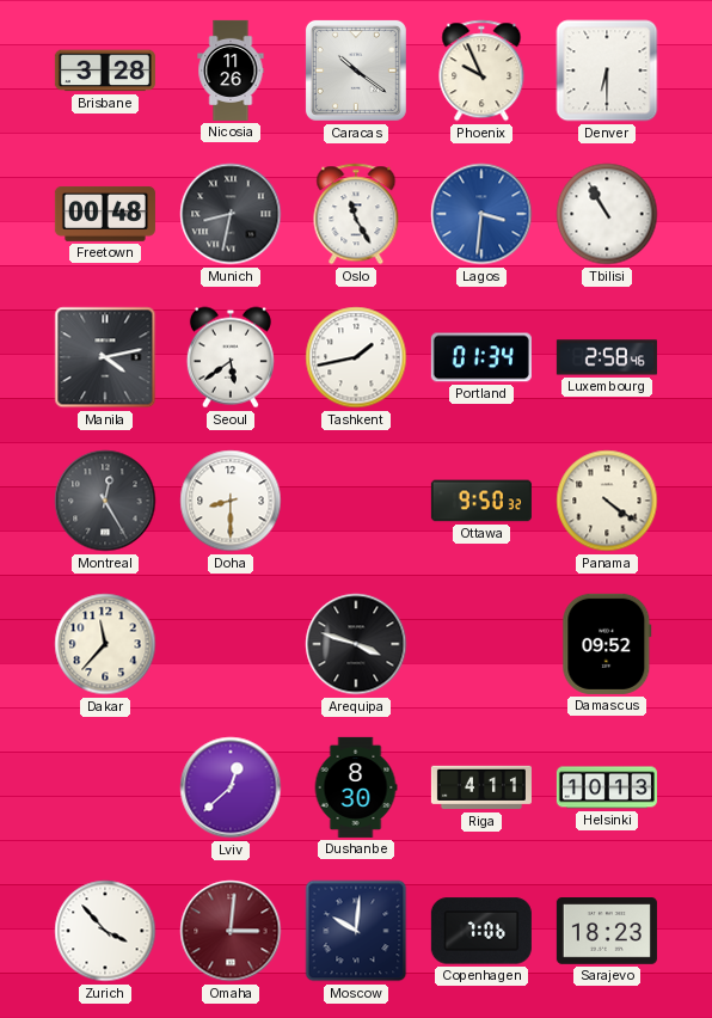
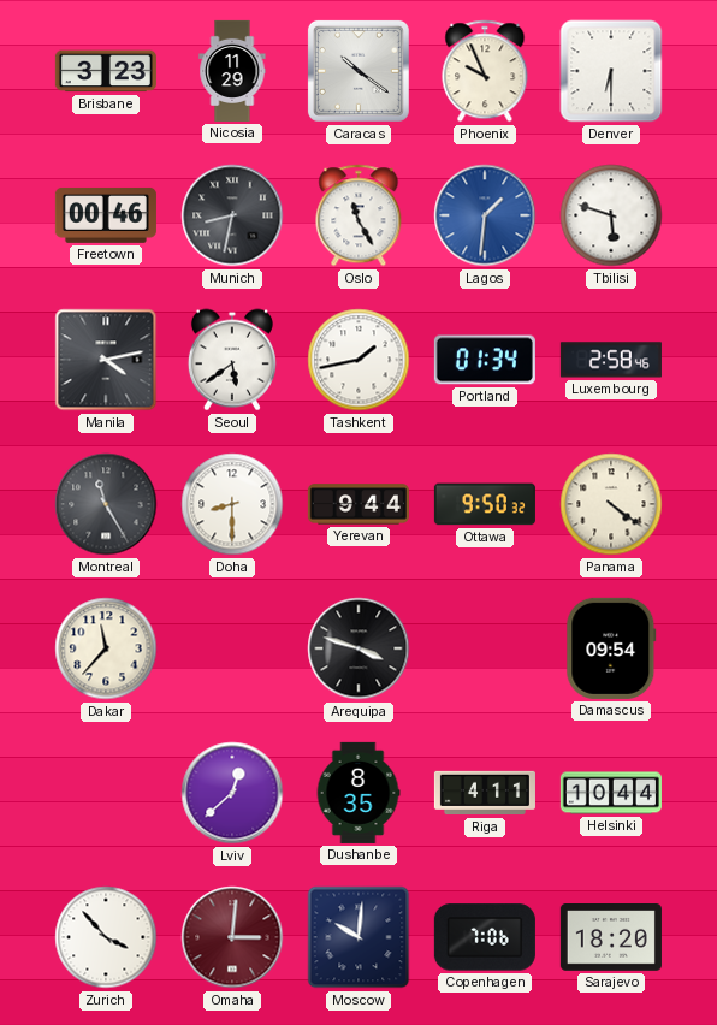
Brisbane: 3:28 -> 3:23 (106, 71)
Nicosia: 11:26 -> 11:29 (232, 71)
Freetown: 00:48 -> 00:46 (106, 215)
Lagos: 3:31 -> 1:31 (485, 215)
Tbilisi: 10:55 -> 5:48 (611, 215)
Montreal: 12:25 -> 11:25 (106, 504)
Yerevan: none -> 9:44 (358, 504)
Damascus: 09:52 -> 09:54 (611, 648)
Dushanbe: 8:30 -> 8:35 (358, 793)
Helsinki: 10:13 -> 10:44 (611, 793)
Sarajevo: 18:23 -> 18:20 (611, 938)
